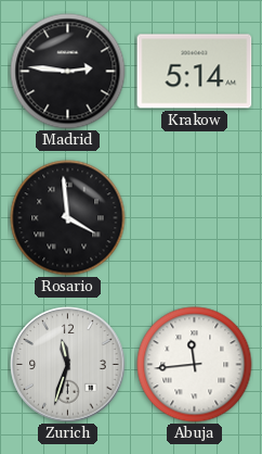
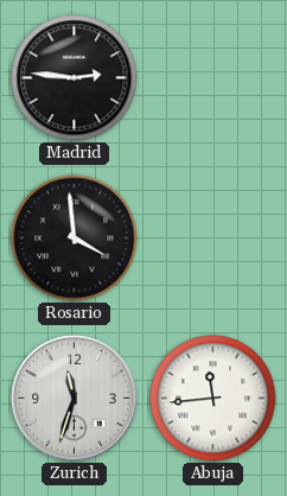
Krakow: 5:14 -> none (195, 72)
